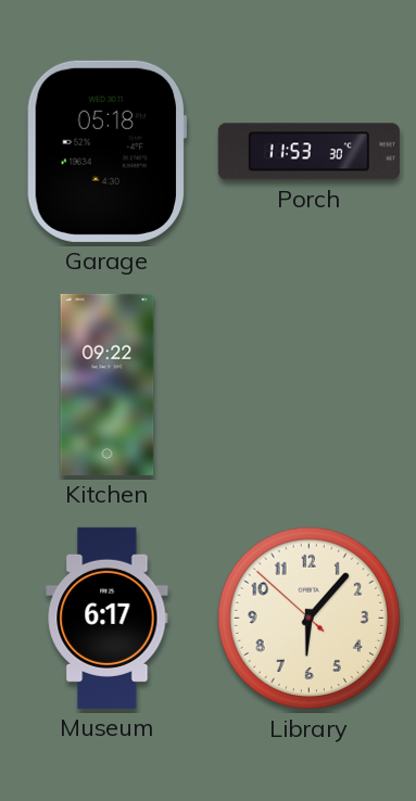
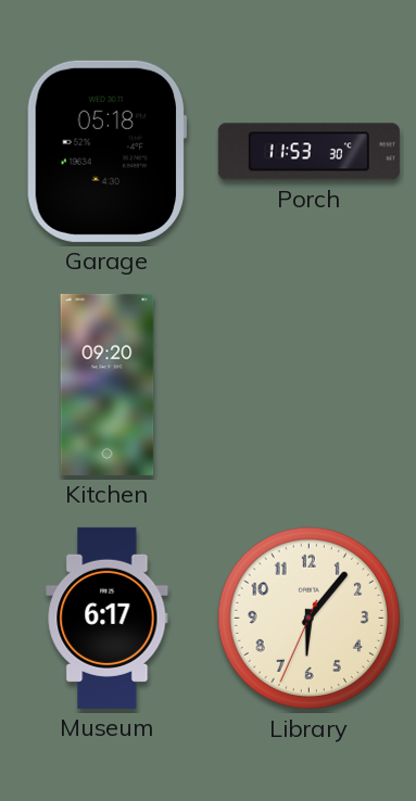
Kitchen: 09:22 -> 09:20 (108, 384)
Library: 6:06:52 -> 6:06:34 (310, 619)
